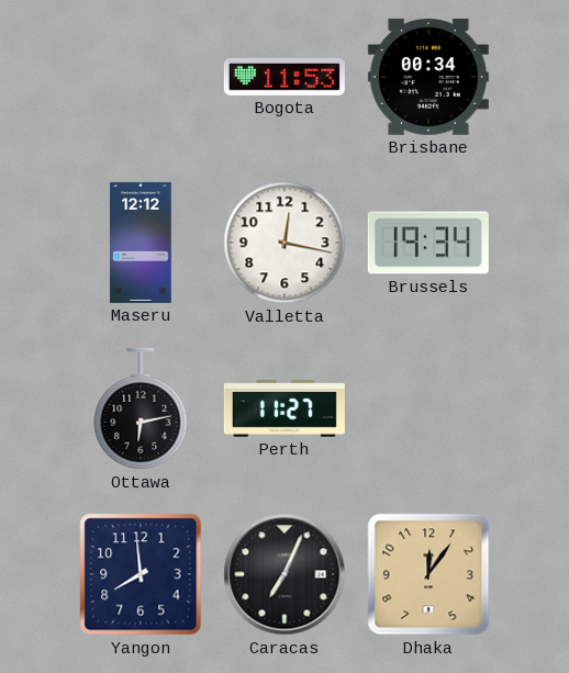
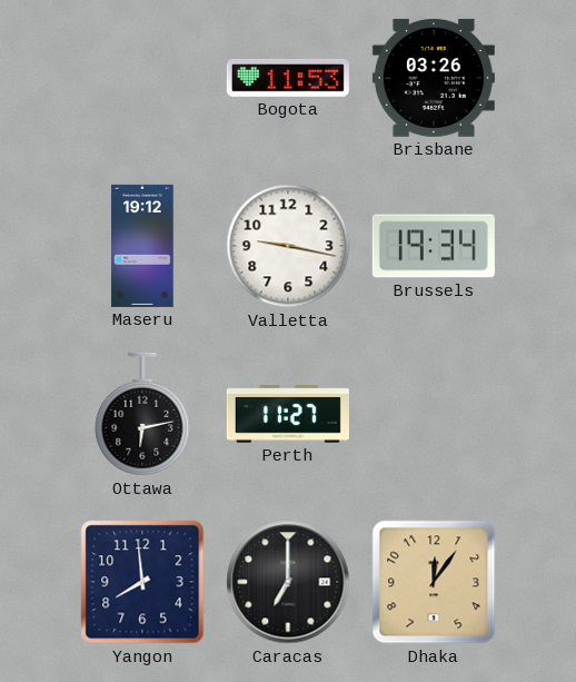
Brisbane: 00:34 -> 03:26 (434, 78)
Maseru: 12:12 -> 19:12 (142, 246)
Valletta: 12:17 -> 9:17 (288, 246)
Caracas: 7:04 -> 7:00 (288, 582)
